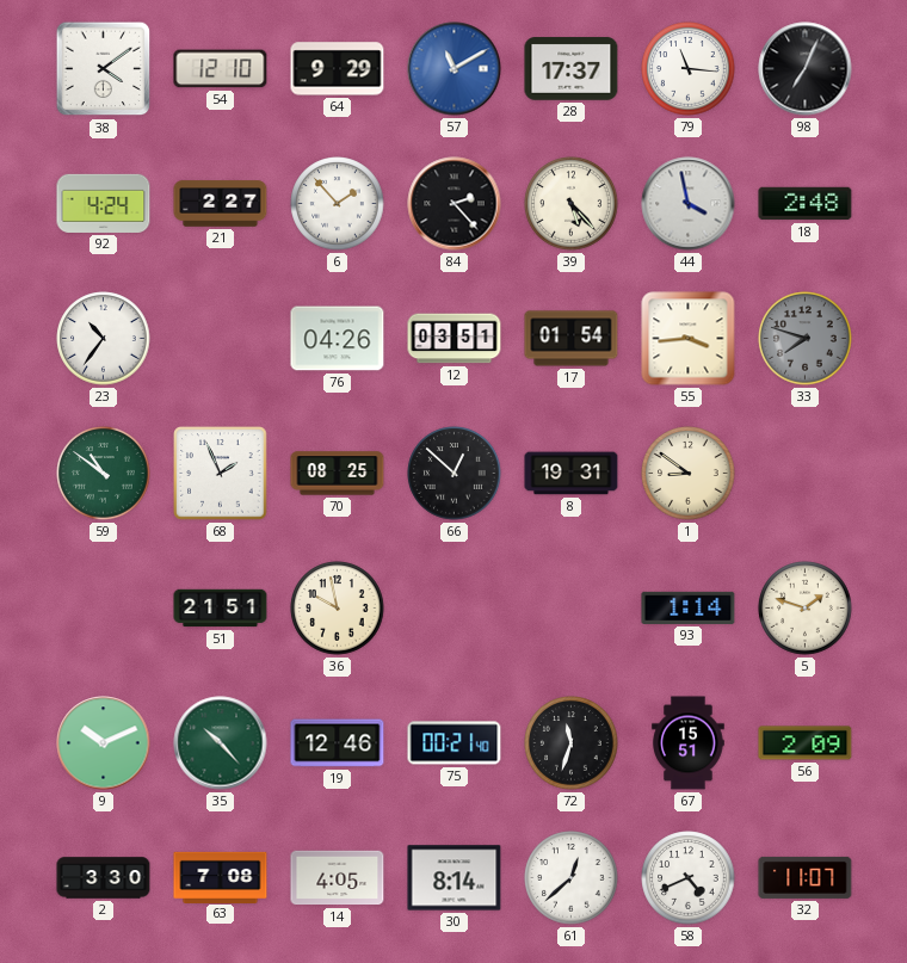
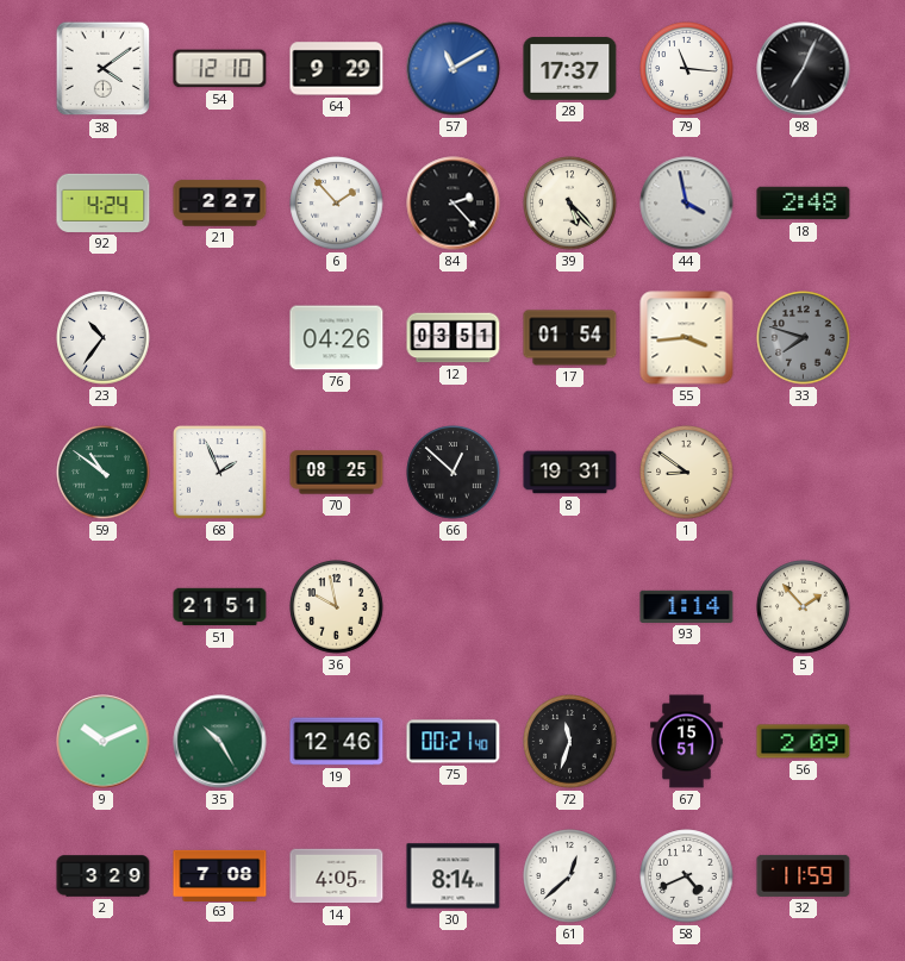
5: 1:48 -> 1:53 (804, 607)
35: 10:23 -> 10:25 (220, 742)
2: 3:30 -> 3:29 (104, 876)
32: 11:07 -> 11:59 (804, 875)
